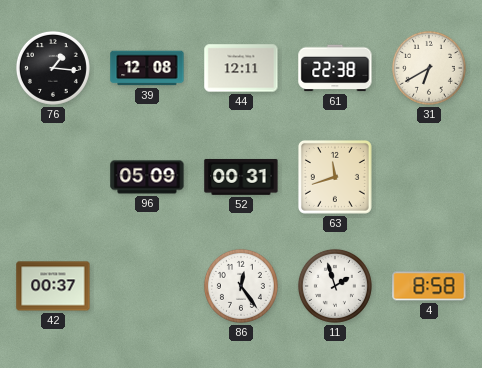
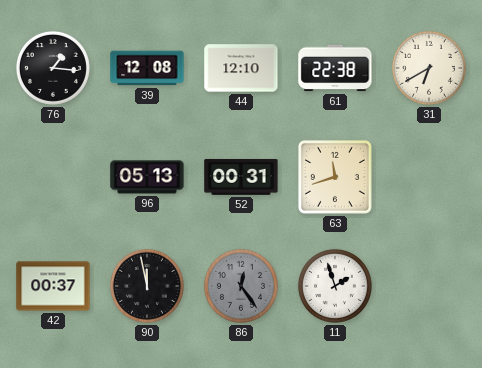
44: 12:11 -> 12:10 (241, 68)
96: 05:09 -> 05:13 (147, 177)
90: none -> 11:58 (147, 286)
86 dial: white -> grey (241, 286)
4: 8:58 -> none (429, 286)
